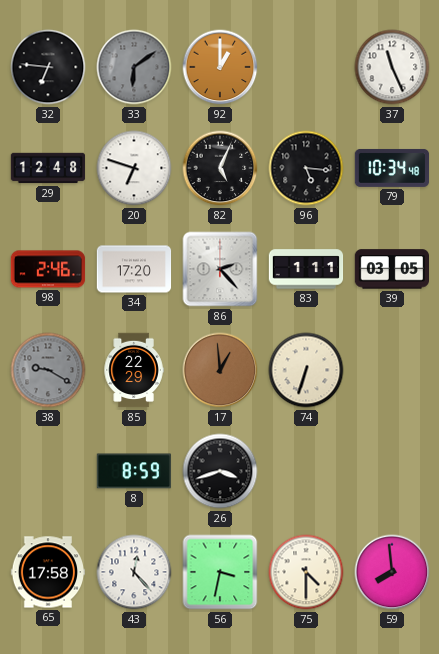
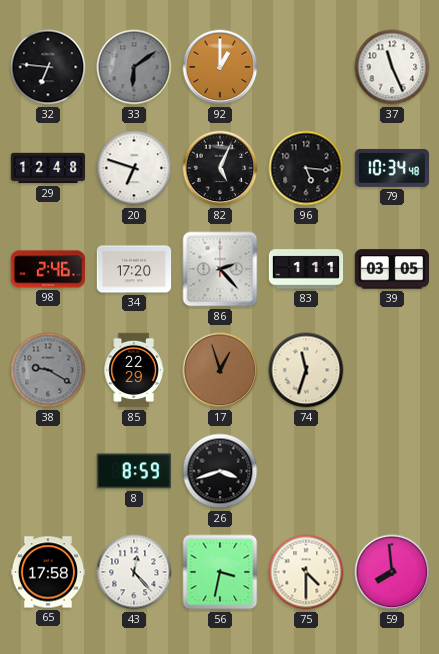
17: 12:59 -> 12:57 (220, 370)
74: 6:33 -> 11:33 (306, 370)
